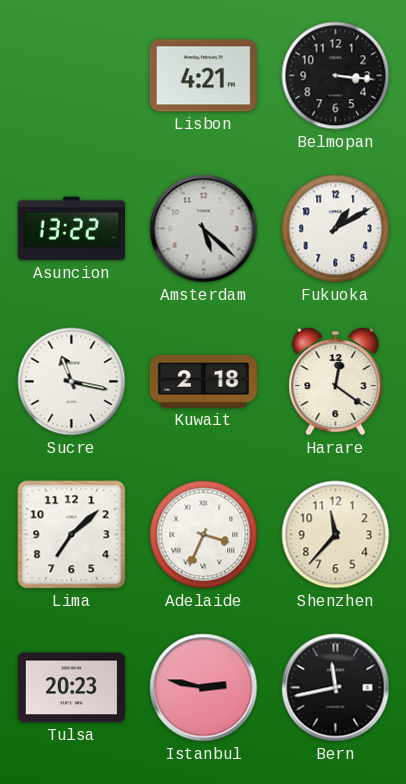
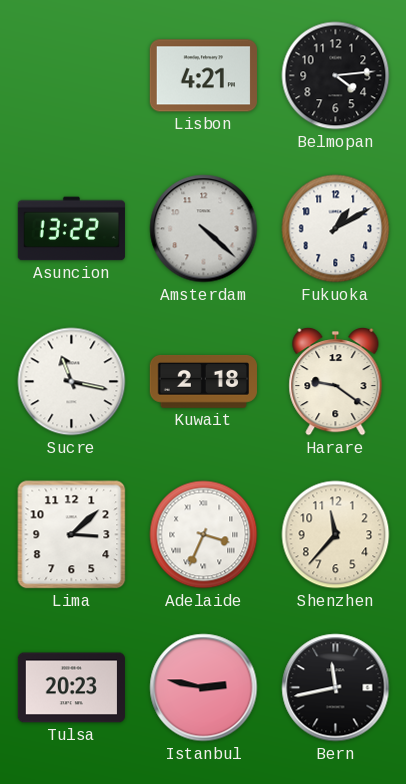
Belmopan: 3:16 -> 4:14 (336, 76)
Amsterdam: 5:22 -> 4:22 (204, 229)
Harare: 12:21 -> 9:21 (336, 382)
Lima: 7:08 -> 3:08 (72, 535)
